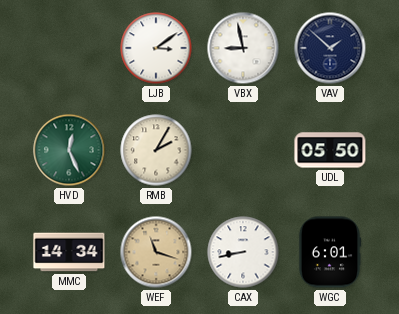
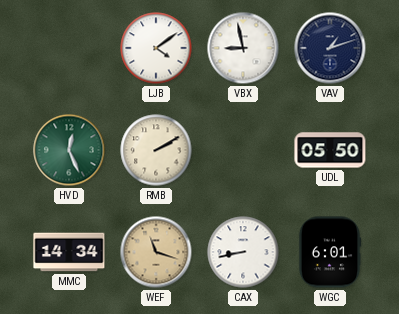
LJB: 3:09 -> 4:09 (156, 48)
VAV: 1:52 -> 1:12 (330, 48)
RMB: 2:05 -> 2:10 (156, 150)
